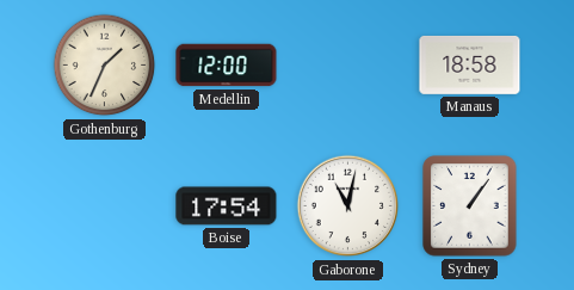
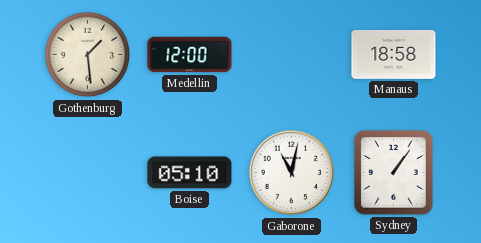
Gothenburg: 1:34 -> 1:29 (88, 55)
Boise: 17:54 -> 05:10 (190, 173)
